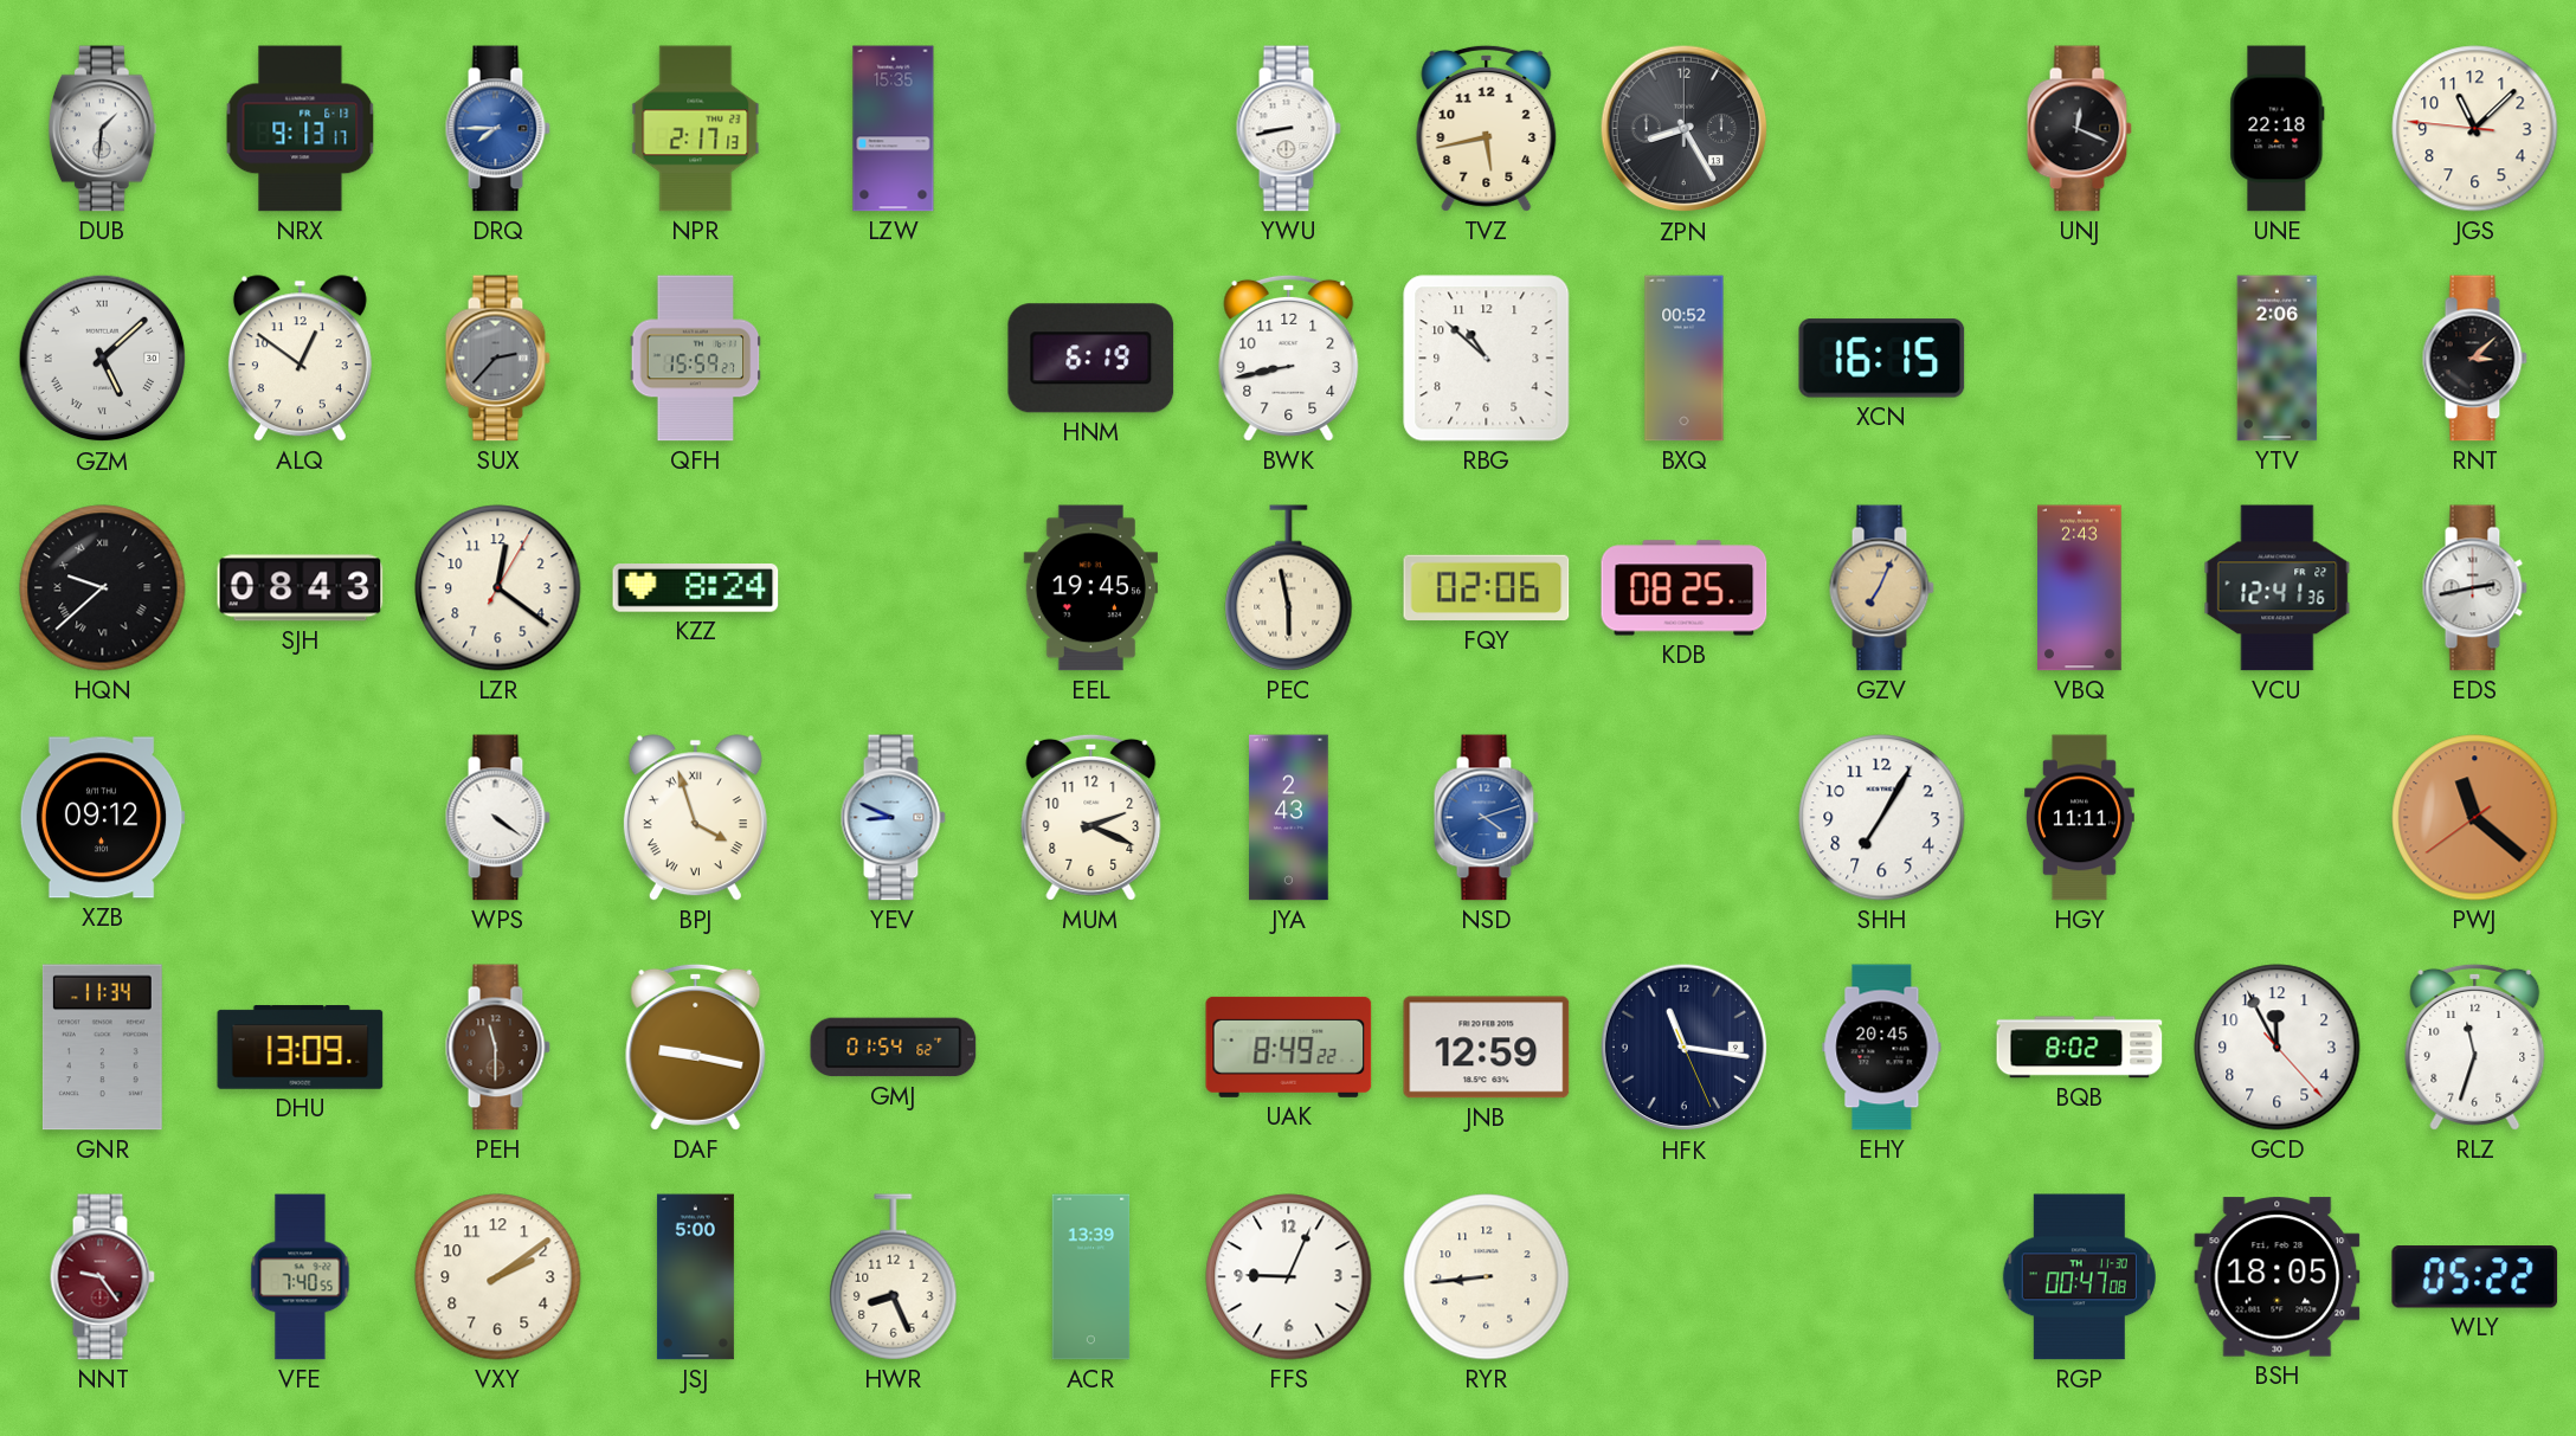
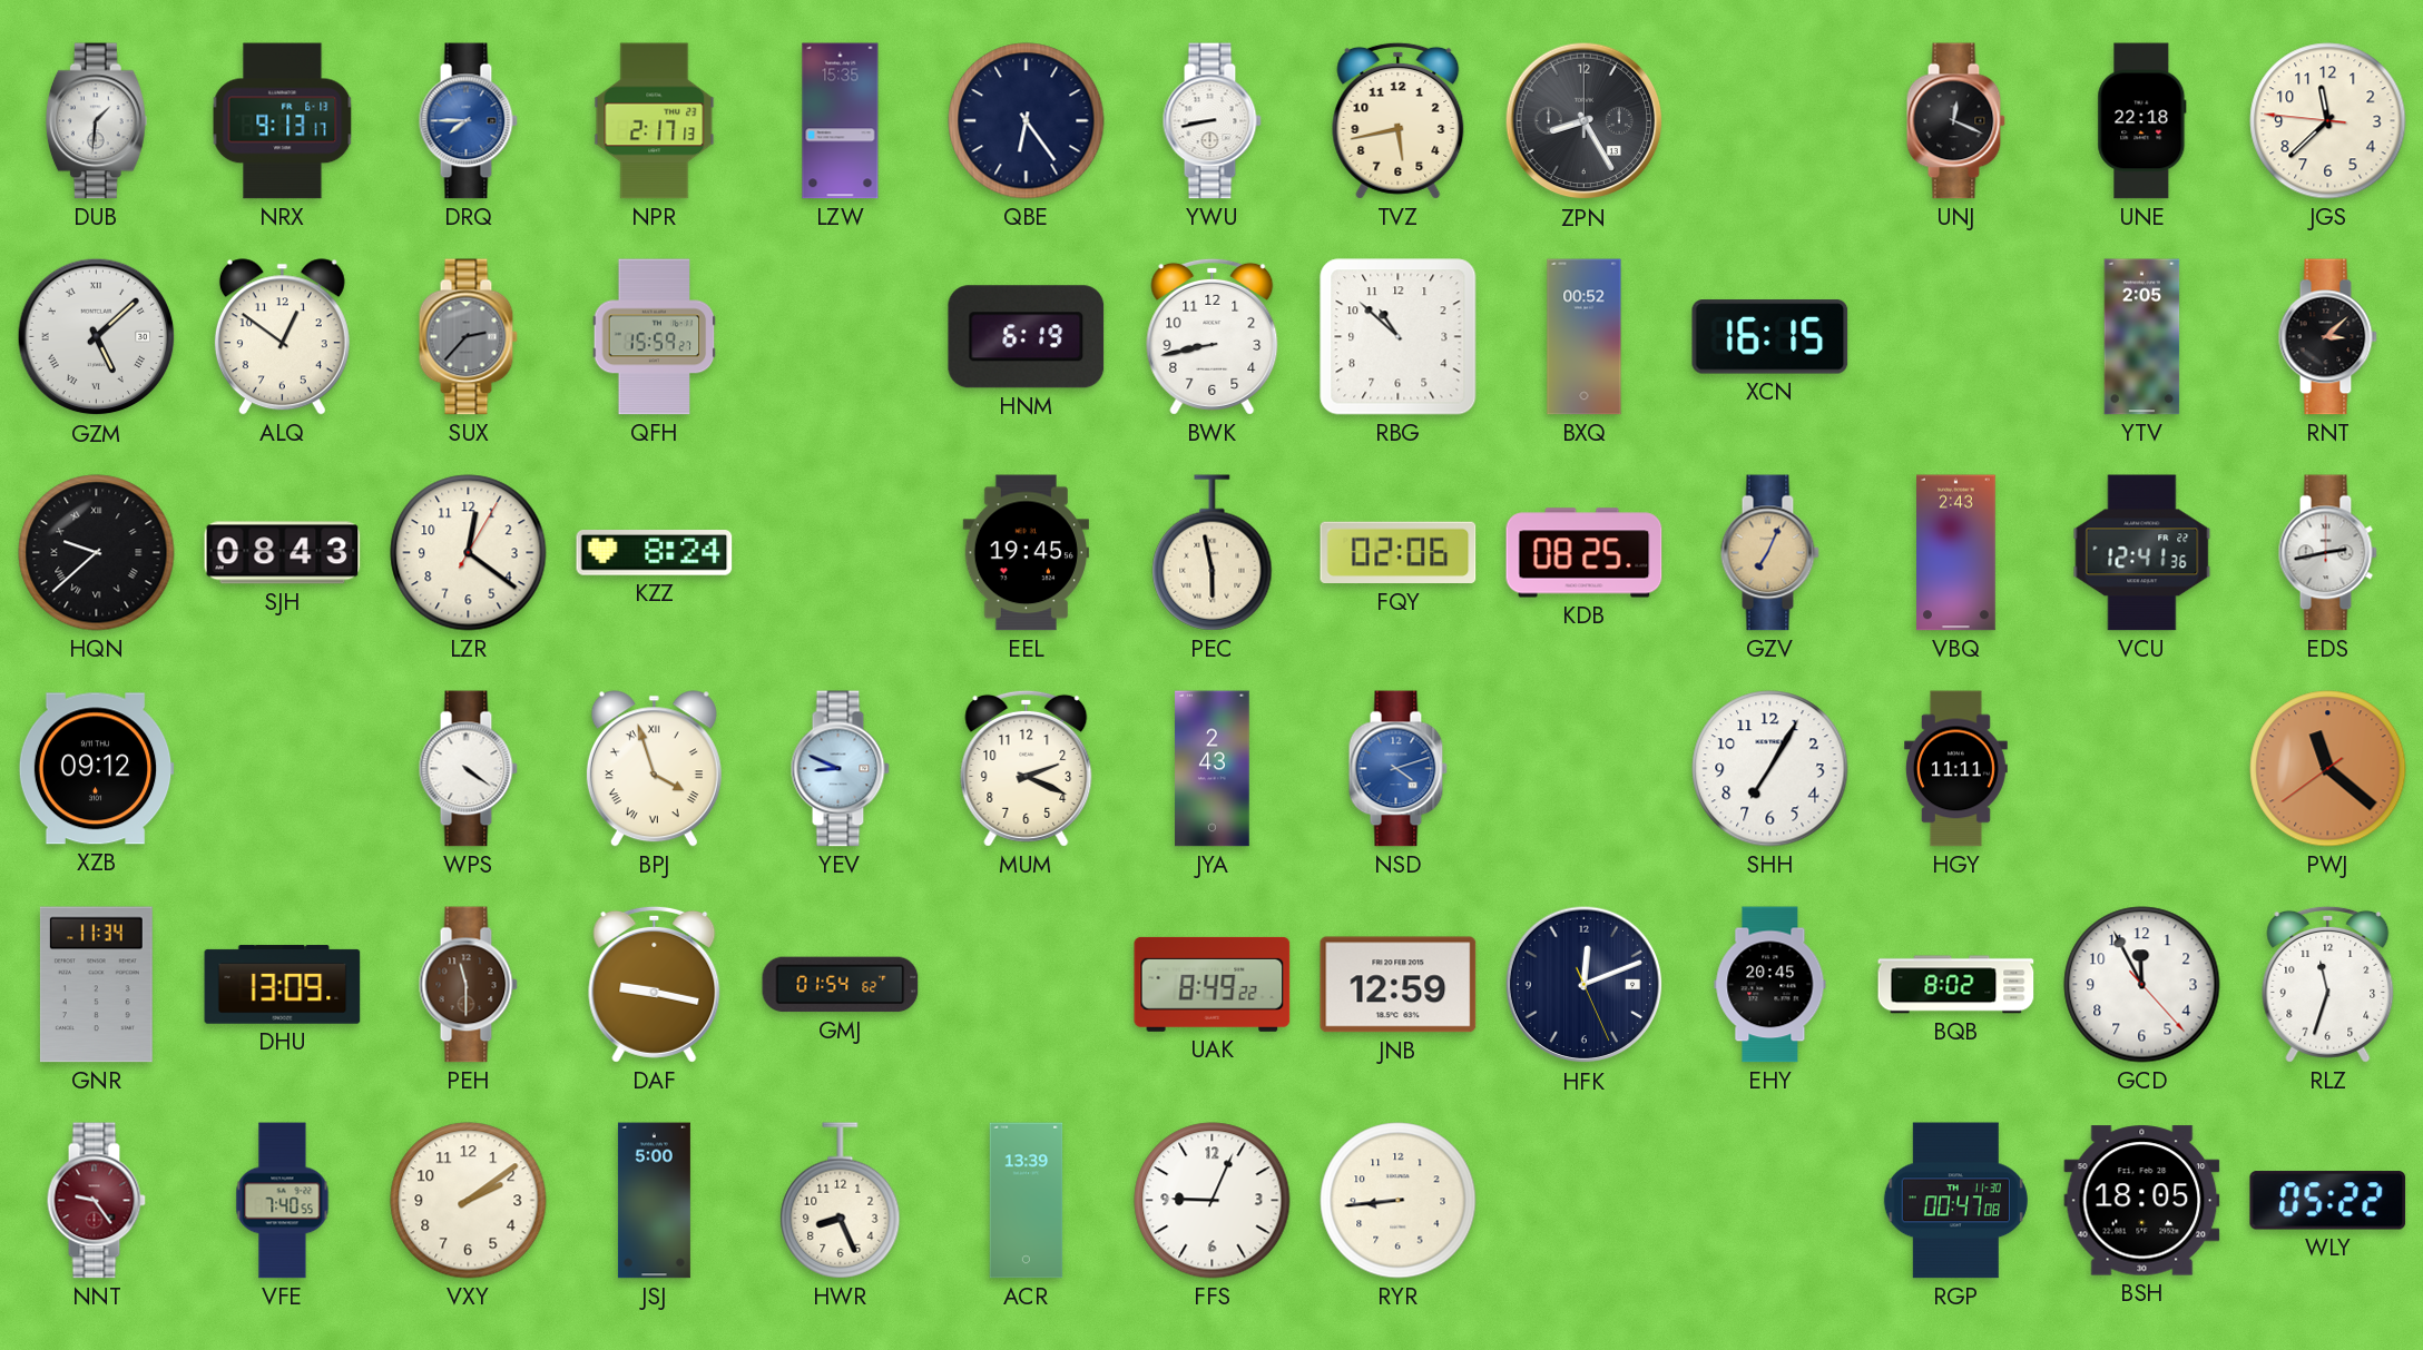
QBE: none -> 6:24 (1027, 121)
JGS: 11:07 -> 11:37 (2328, 121)
YTV: 2:06 -> 2:05 (2142, 337)
HFK: 11:16 -> 12:11 (1585, 985)
